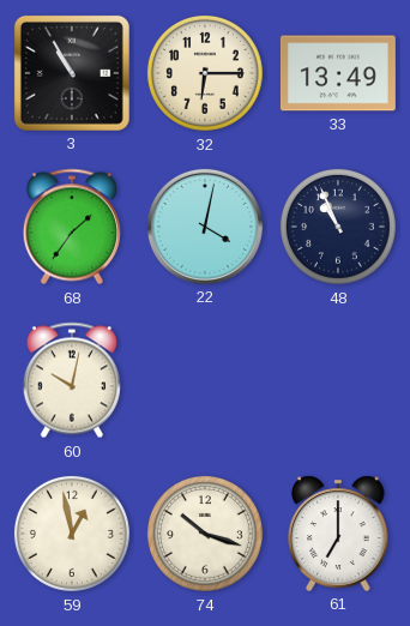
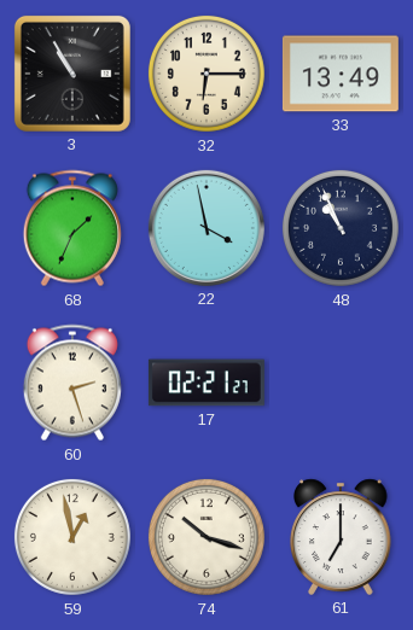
68: 1:36 -> 1:34 (72, 228)
22: 4:02 -> 3:58 (206, 228)
60: 10:02 -> 2:27 (72, 383)
17: none -> 02:21 (206, 383)
